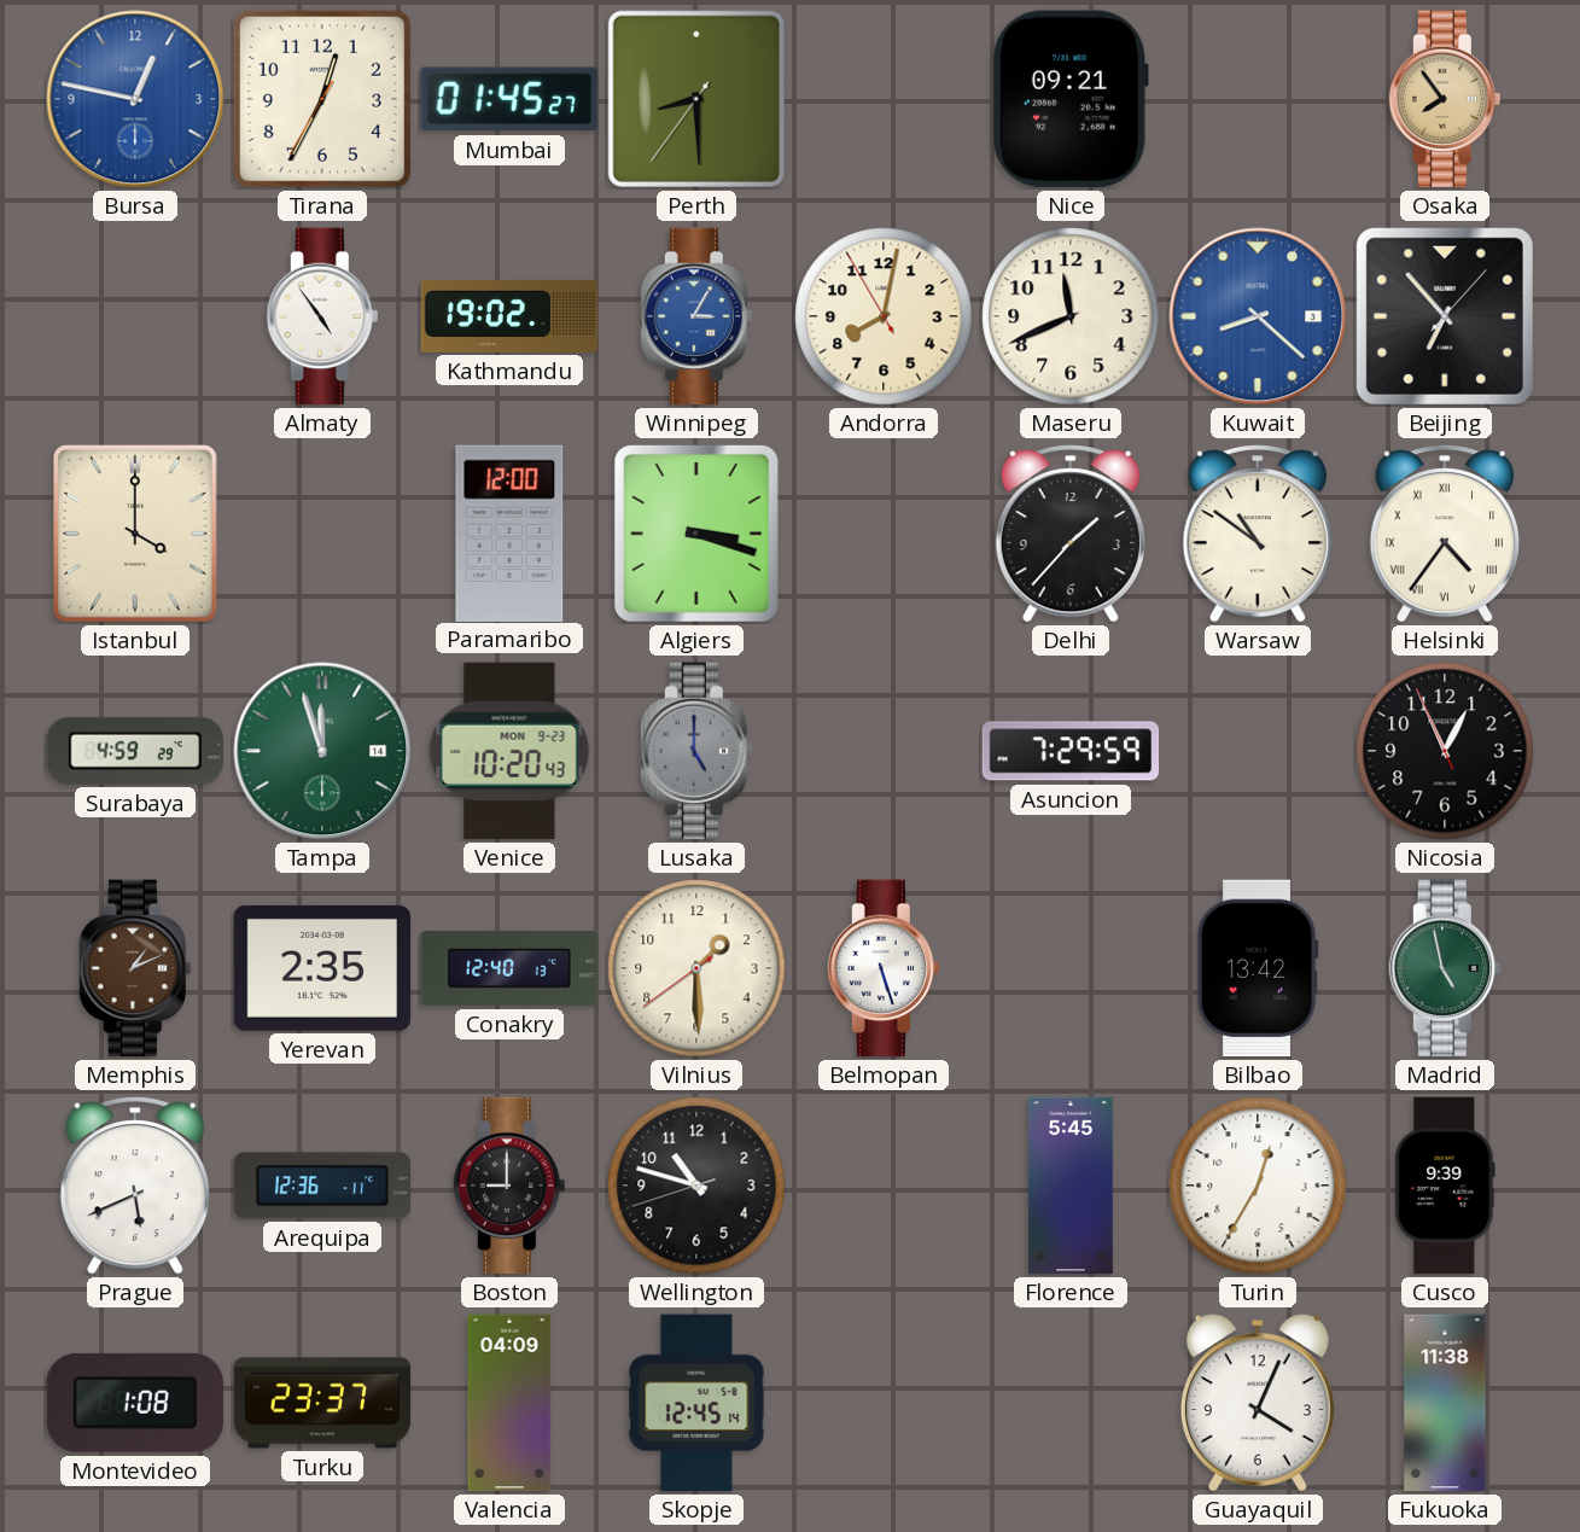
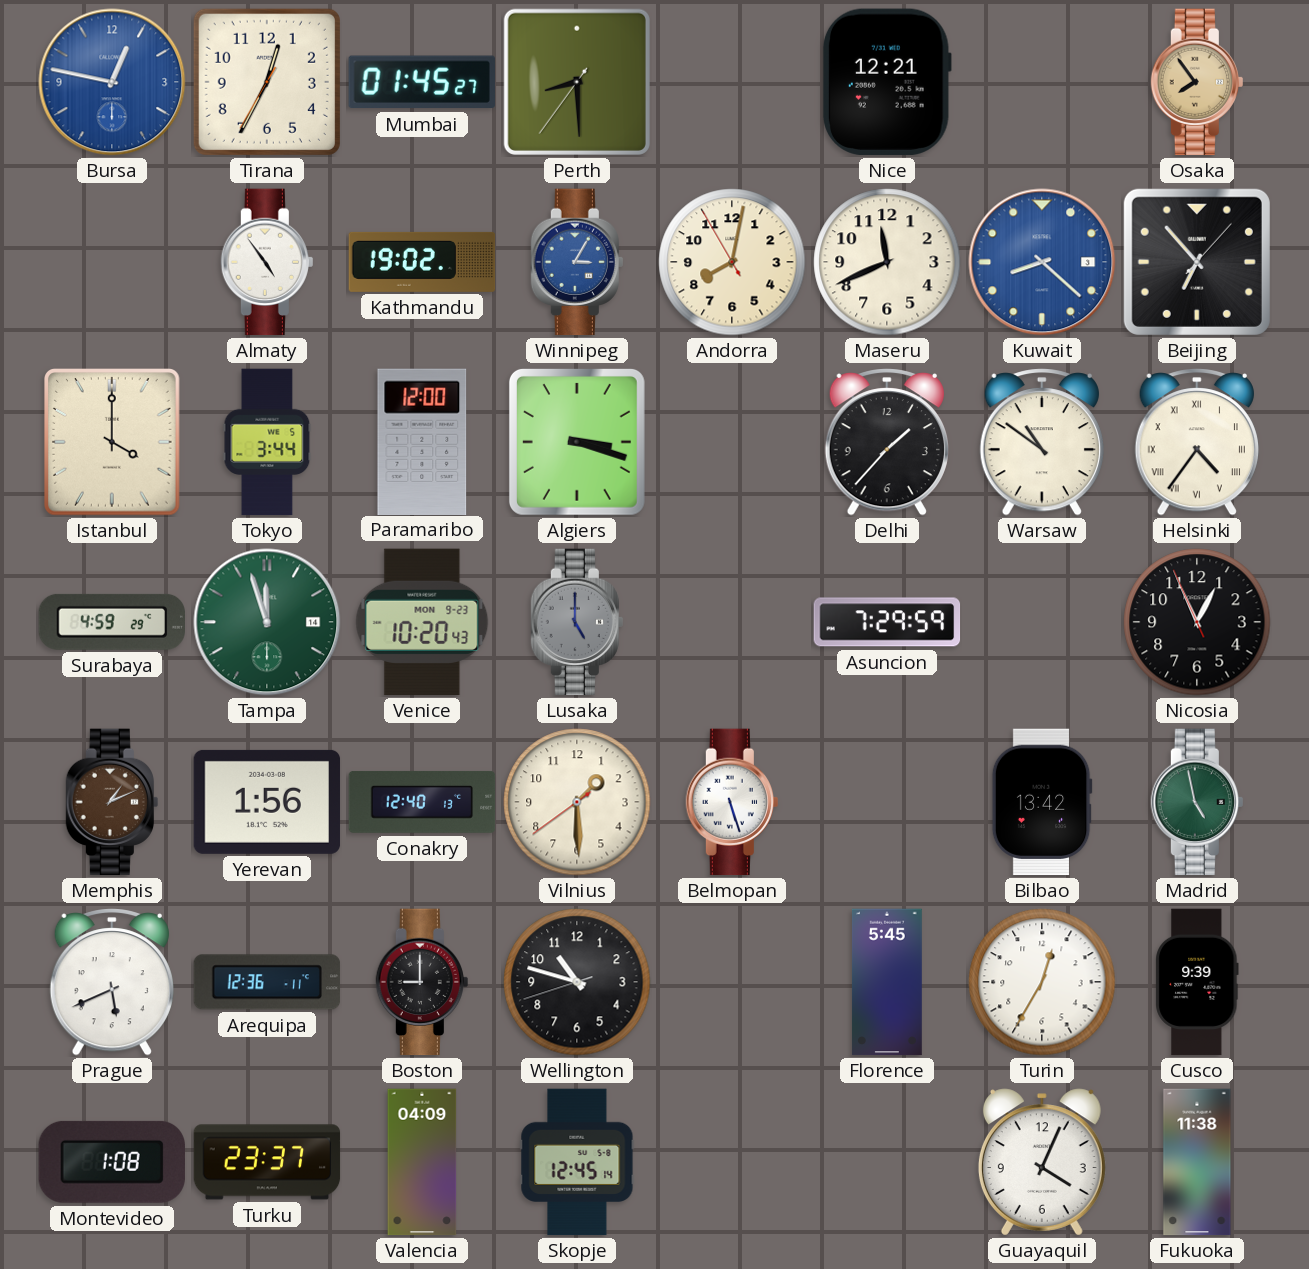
Nice: 09:21 -> 12:21 (887, 82)
Tokyo: none -> 3:44 (267, 442)
Yerevan: 2:35 -> 1:56 (267, 802)
